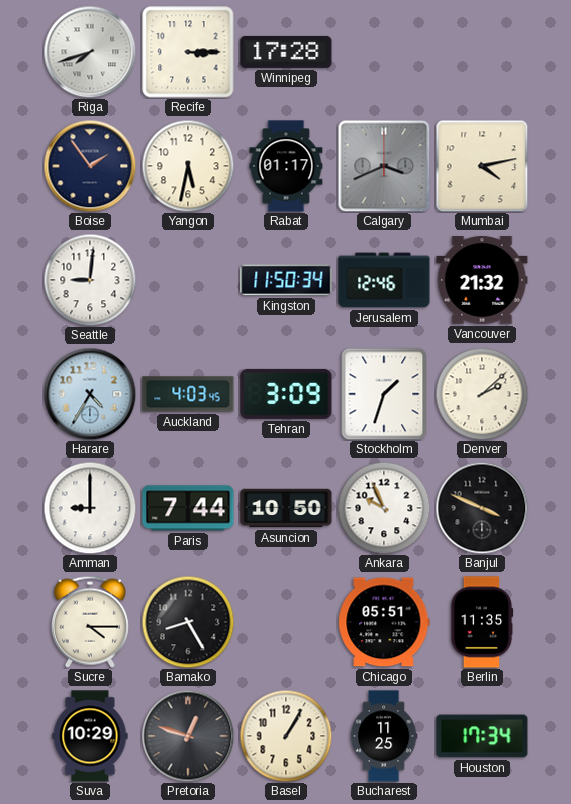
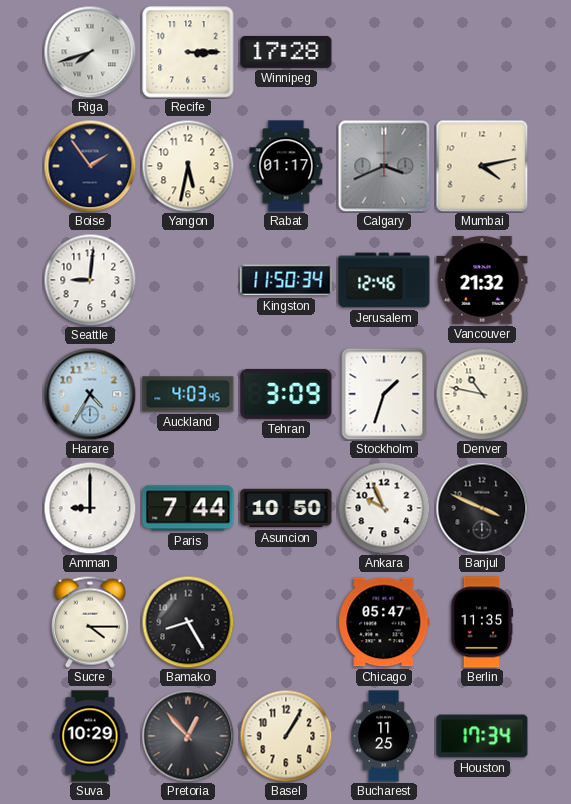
Denver: 2:08 -> 10:47 (482, 394)
Chicago: 05:51 -> 05:47 (384, 622)
Pretoria: 12:48 -> 12:53 (188, 736)
